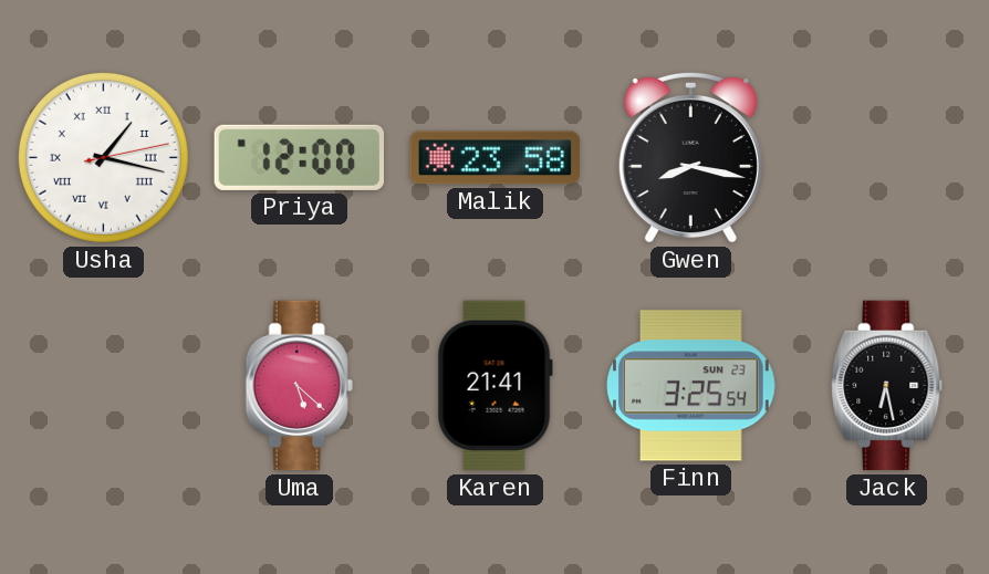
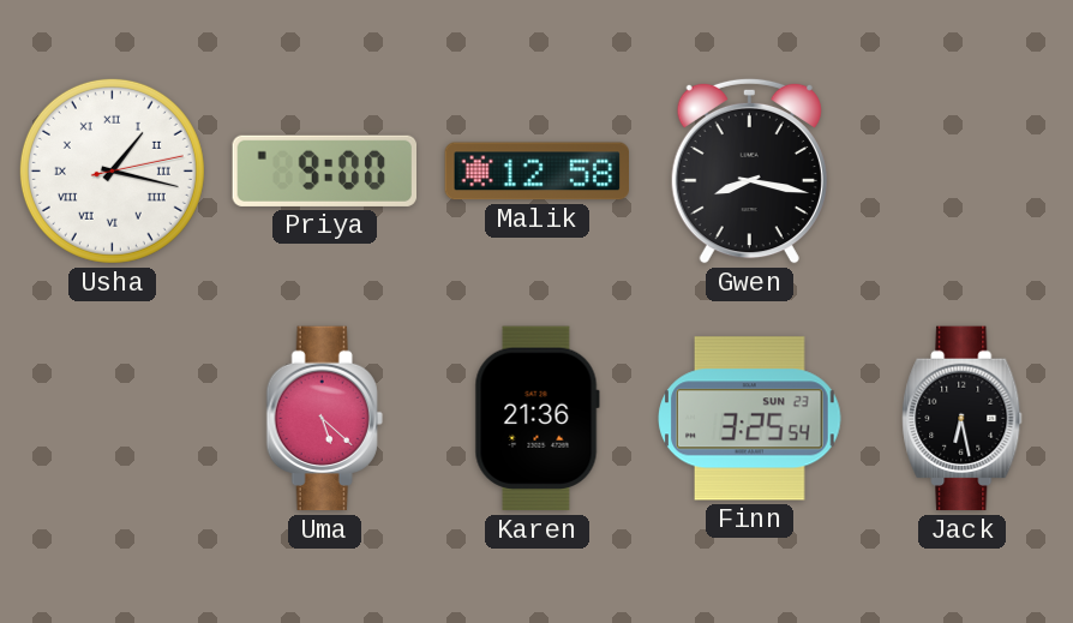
Priya: 12:00 -> 9:00 (324, 170)
Malik: 23:58 -> 12:58 (538, 172)
Karen: 21:41 -> 21:36 (536, 419)
